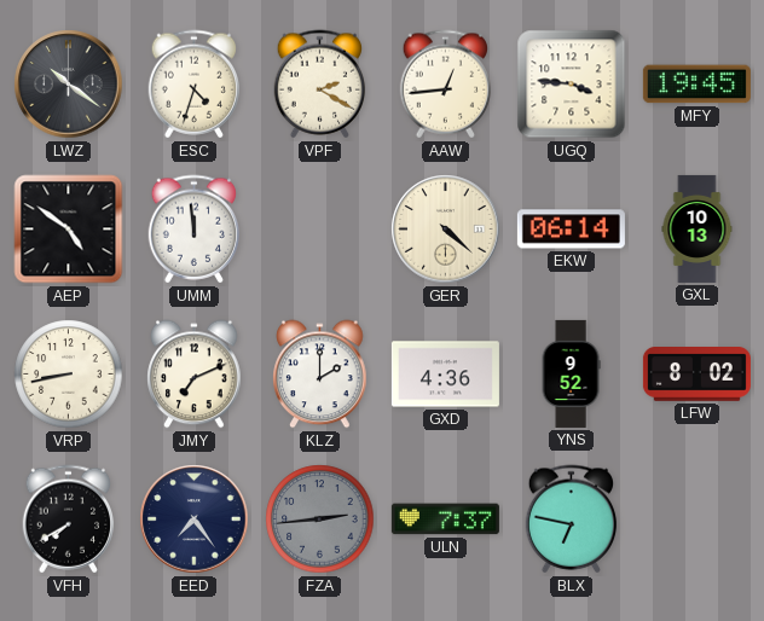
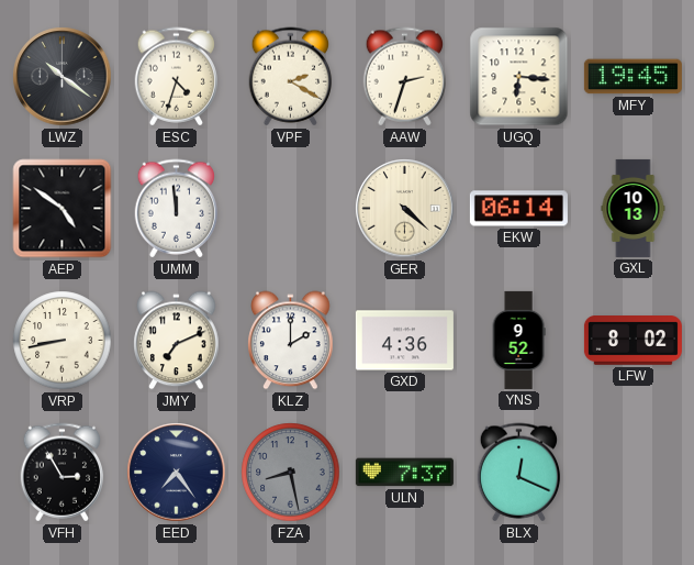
AAW: 12:44 -> 2:33 (405, 77)
UGQ: 3:46 -> 6:16 (519, 77)
VFH: 7:40 -> 2:55 (63, 473)
FZA: 2:44 -> 8:28 (291, 473)
BLX: 6:47 -> 12:19 (519, 473)
